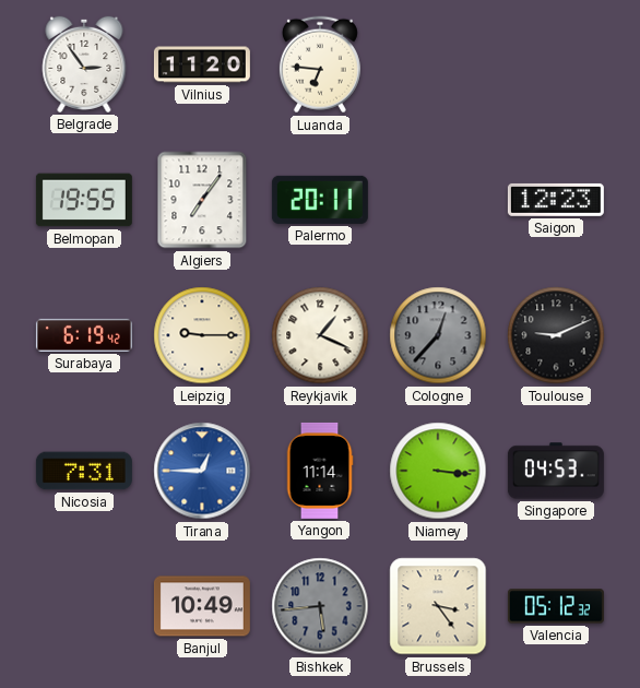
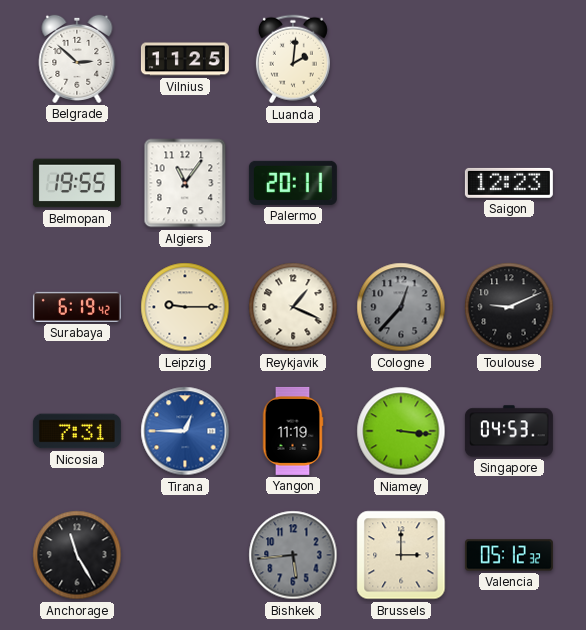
Belgrade: 2:54 -> 2:52 (77, 59)
Vilnius: 11:20 -> 11:25 (185, 59)
Luanda: 6:46 -> 2:01 (293, 59)
Algiers: 7:06 -> 11:06 (185, 183)
Yangon: 11:14 -> 11:19 (293, 431)
Anchorage: none -> 11:25 (77, 555)
Banjul: 10:49 -> none (202, 606)
Brussels: 3:24 -> 3:00 (401, 555)
